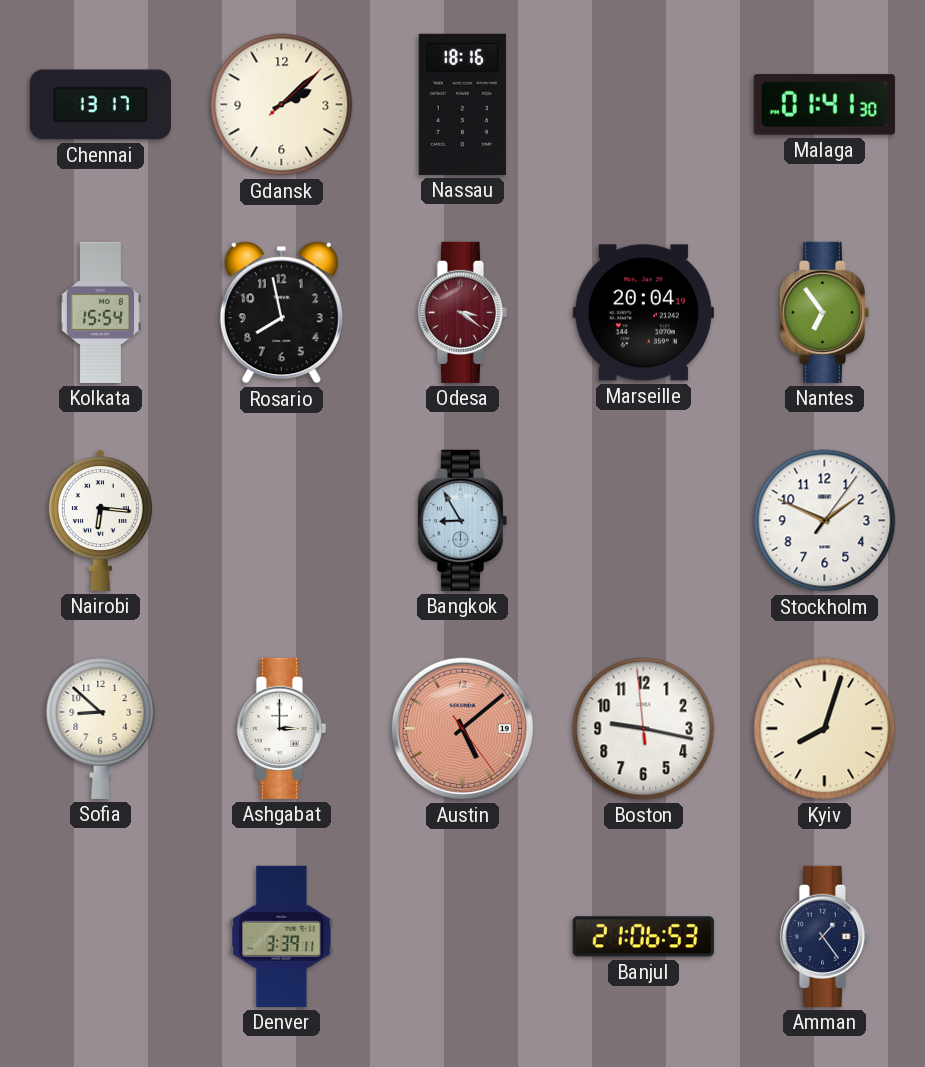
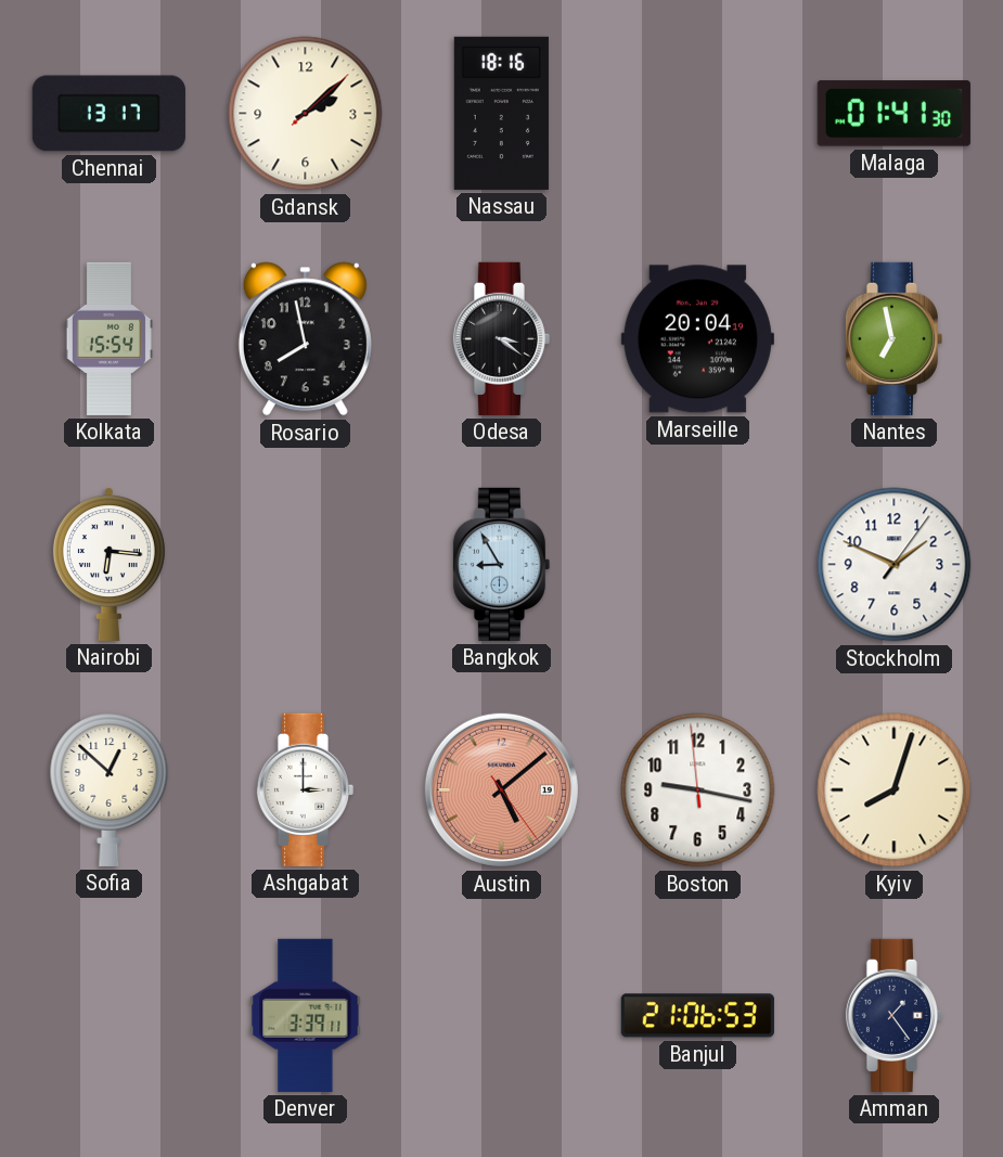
Odesa dial: burgundy -> black (501, 338)
Nantes: 6:54 -> 6:58 (893, 338)
Sofia: 8:52 -> 12:52 (110, 789)
